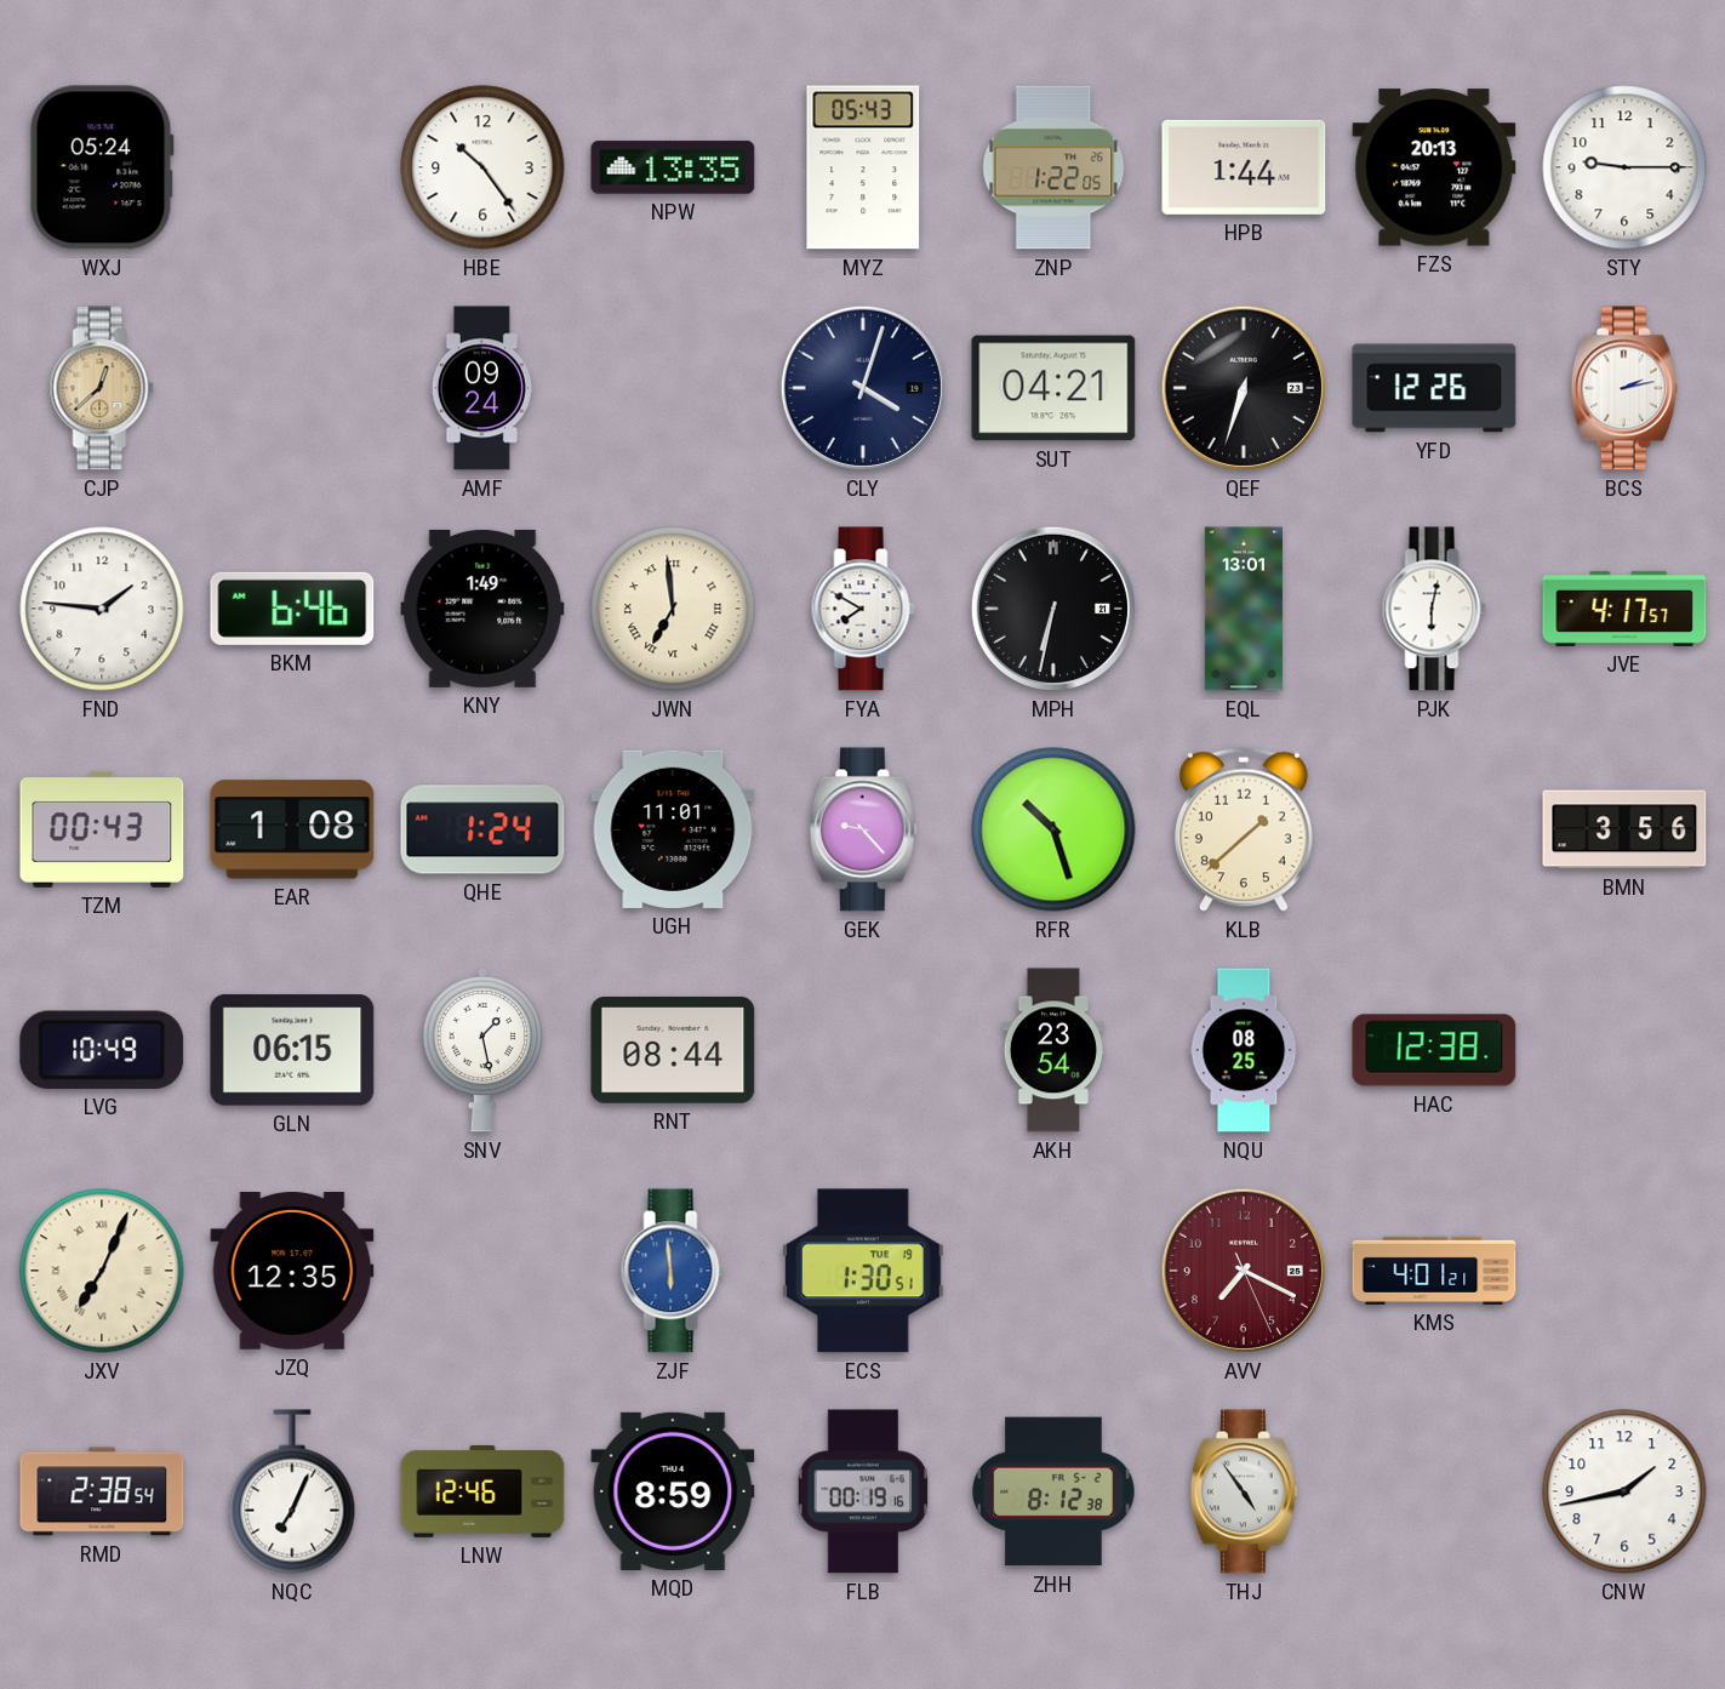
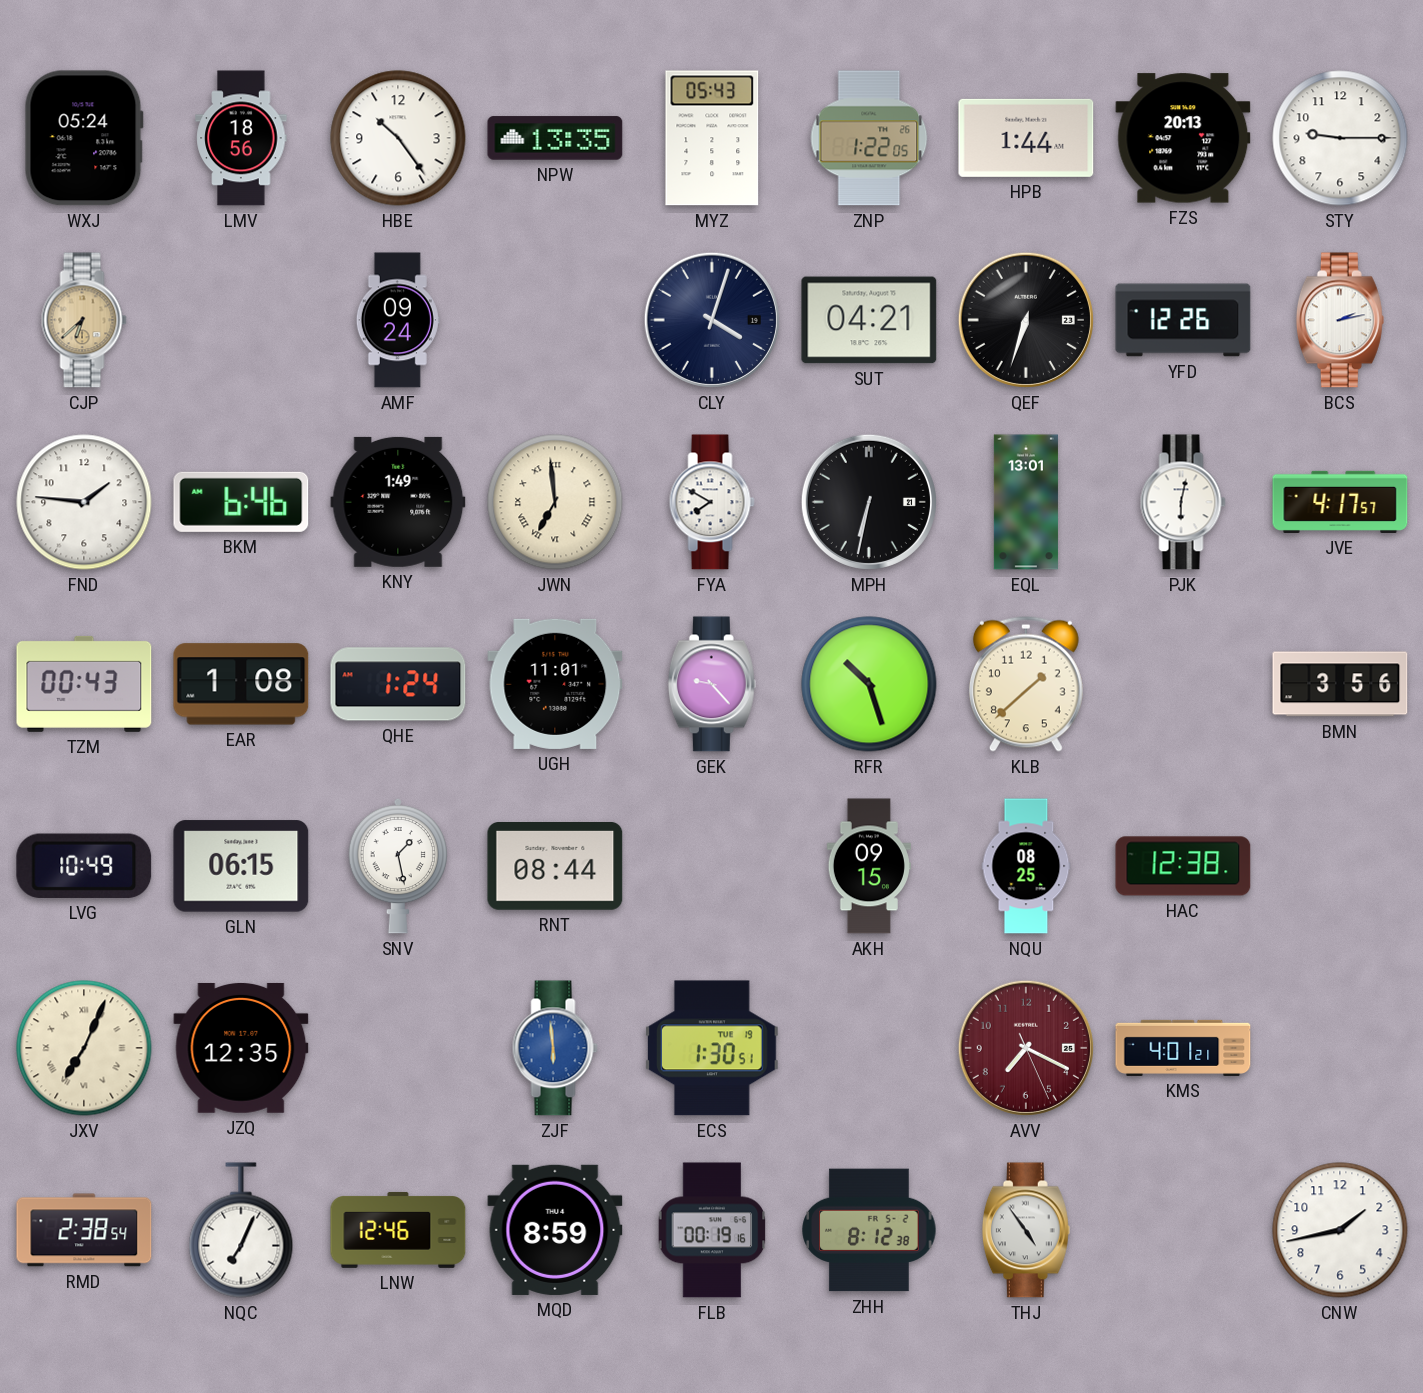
LMV: none -> 18:56 (241, 138)
CJP: 12:38 -> 6:38 (84, 320)
AKH: 23:54 -> 09:15 (869, 866)
